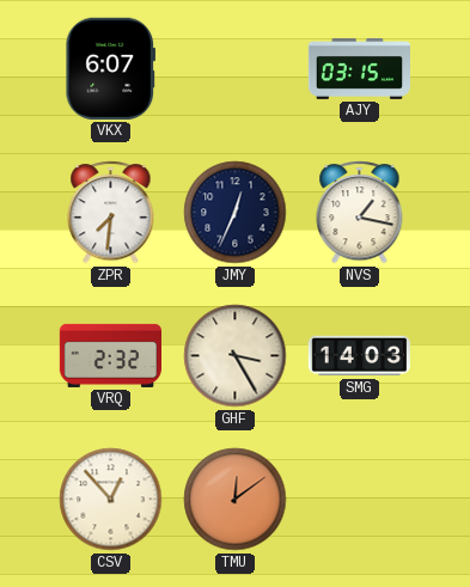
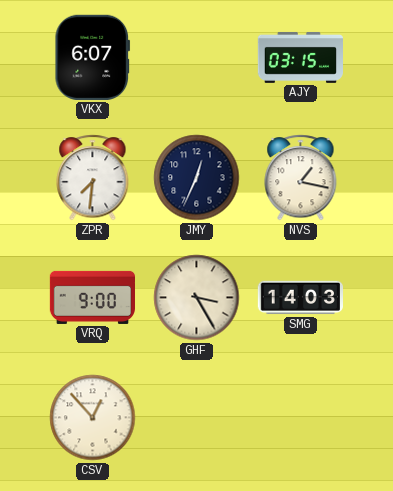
VRQ: 2:32 -> 9:00 (92, 297)
TMU: 12:09 -> none (236, 500)
